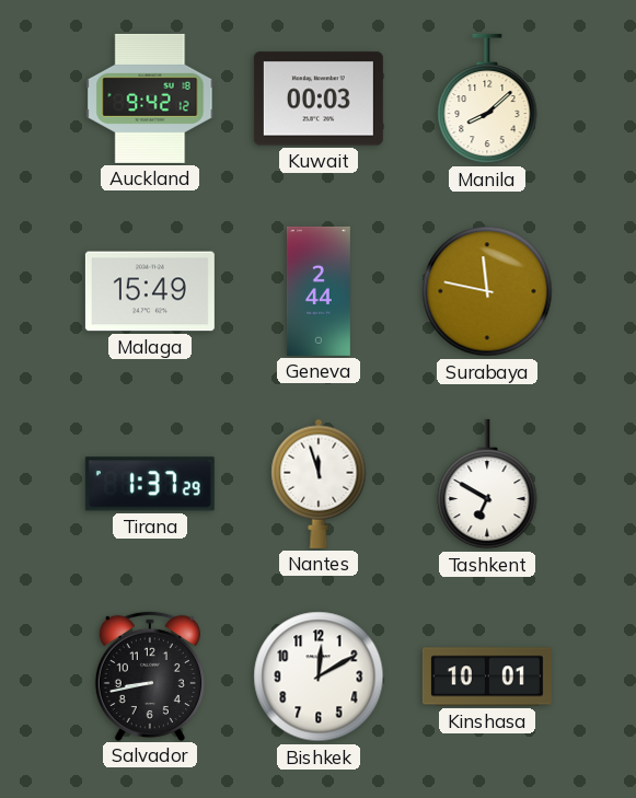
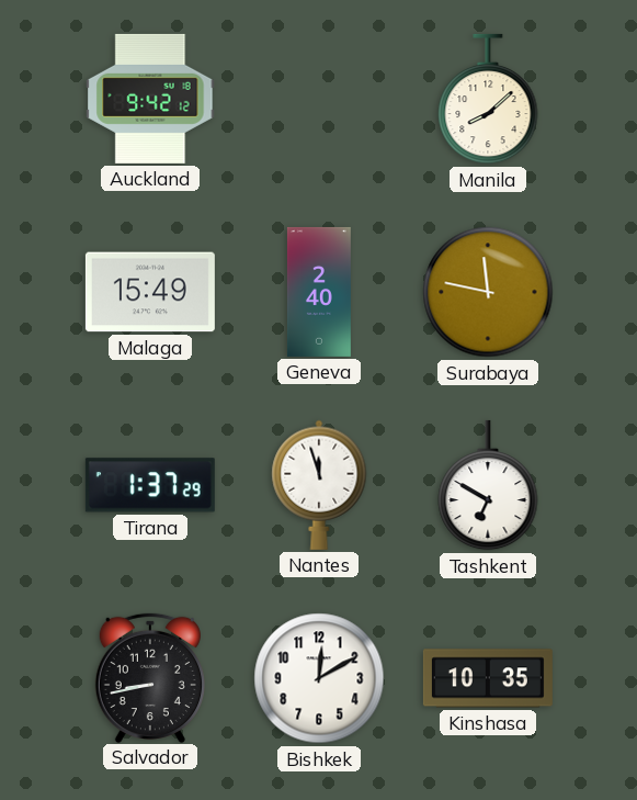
Kuwait: 00:03 -> none (319, 99)
Geneva: 2:44 -> 2:40 (319, 292)
Kinshasa: 10:01 -> 10:35 (488, 678)
